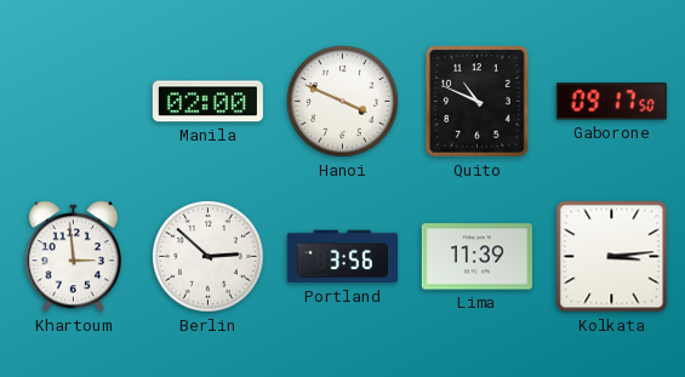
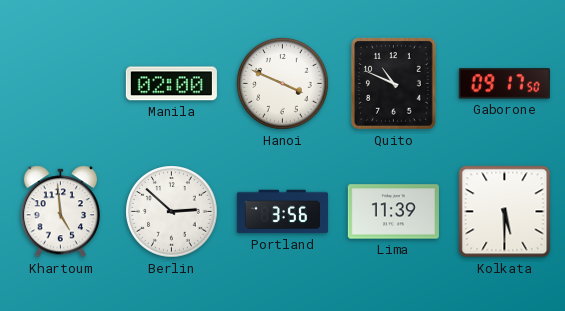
Khartoum: 2:59 -> 4:59 (60, 212)
Kolkata: 3:14 -> 5:30 (505, 212)
